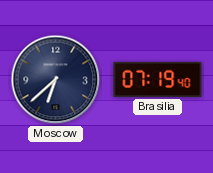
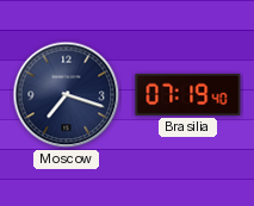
Moscow: 6:38 -> 7:18 (67, 95)
